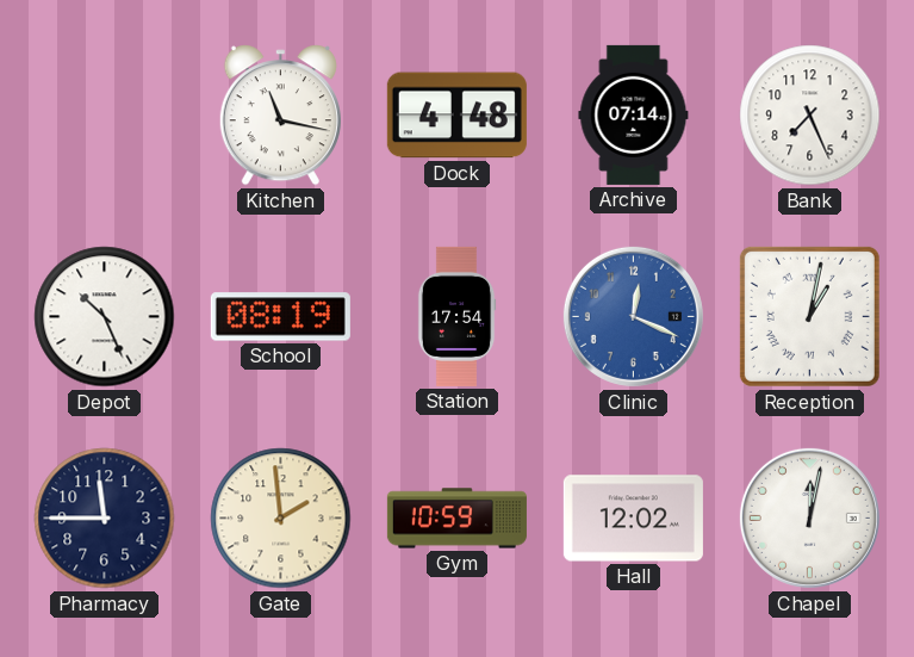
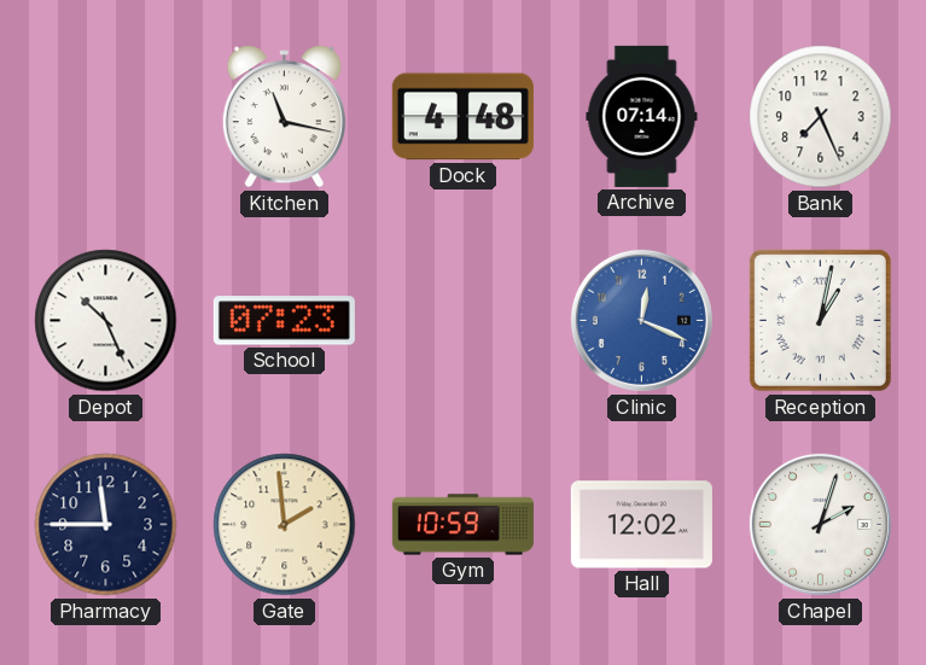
School: 08:19 -> 07:23 (284, 321)
Station: 17:54 -> none (456, 316)
Chapel: 12:02 -> 2:03 (820, 524)
